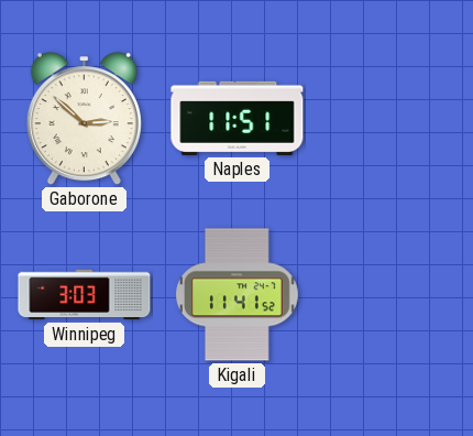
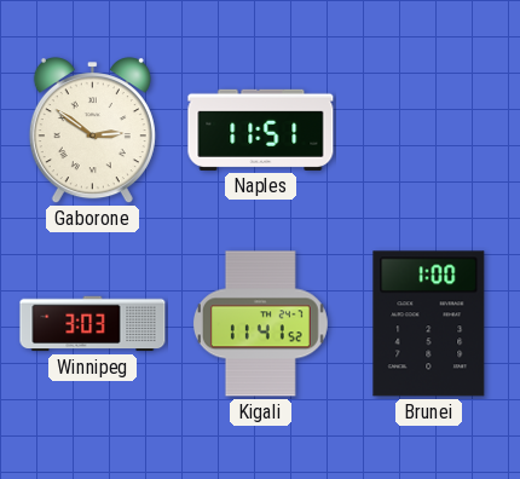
Gaborone: 2:52 -> 2:51 (92, 131)
Brunei: none -> 1:00 (429, 324)
